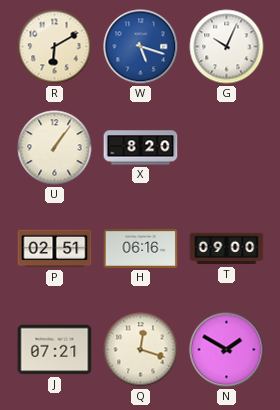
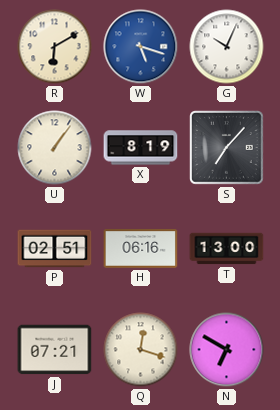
X: 8:20 -> 8:19 (141, 148)
S: none -> 7:07 (227, 148)
T: 09:00 -> 13:00 (227, 249)
N: 1:50 -> 6:50 (227, 350)
